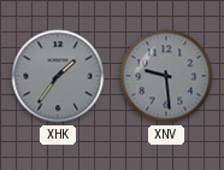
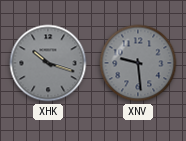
XHK: 1:36 -> 10:18 (48, 63)
